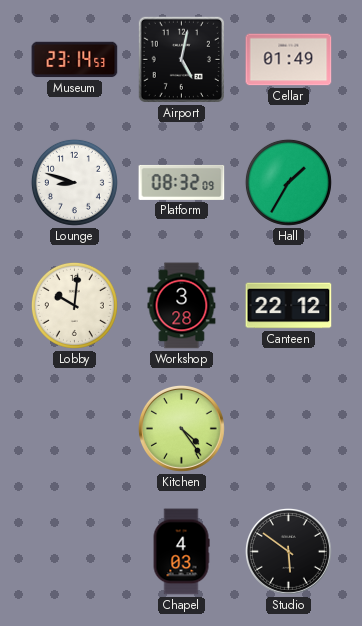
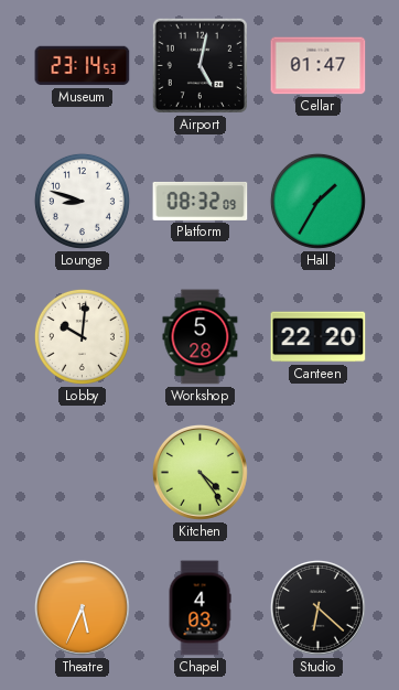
Cellar: 01:49 -> 01:47 (319, 66)
Workshop: 3:28 -> 5:28 (201, 337)
Canteen: 22:12 -> 22:20 (319, 337)
Theatre: none -> 5:34 (82, 607)
Studio: 5:51 -> 6:22 (317, 607)
